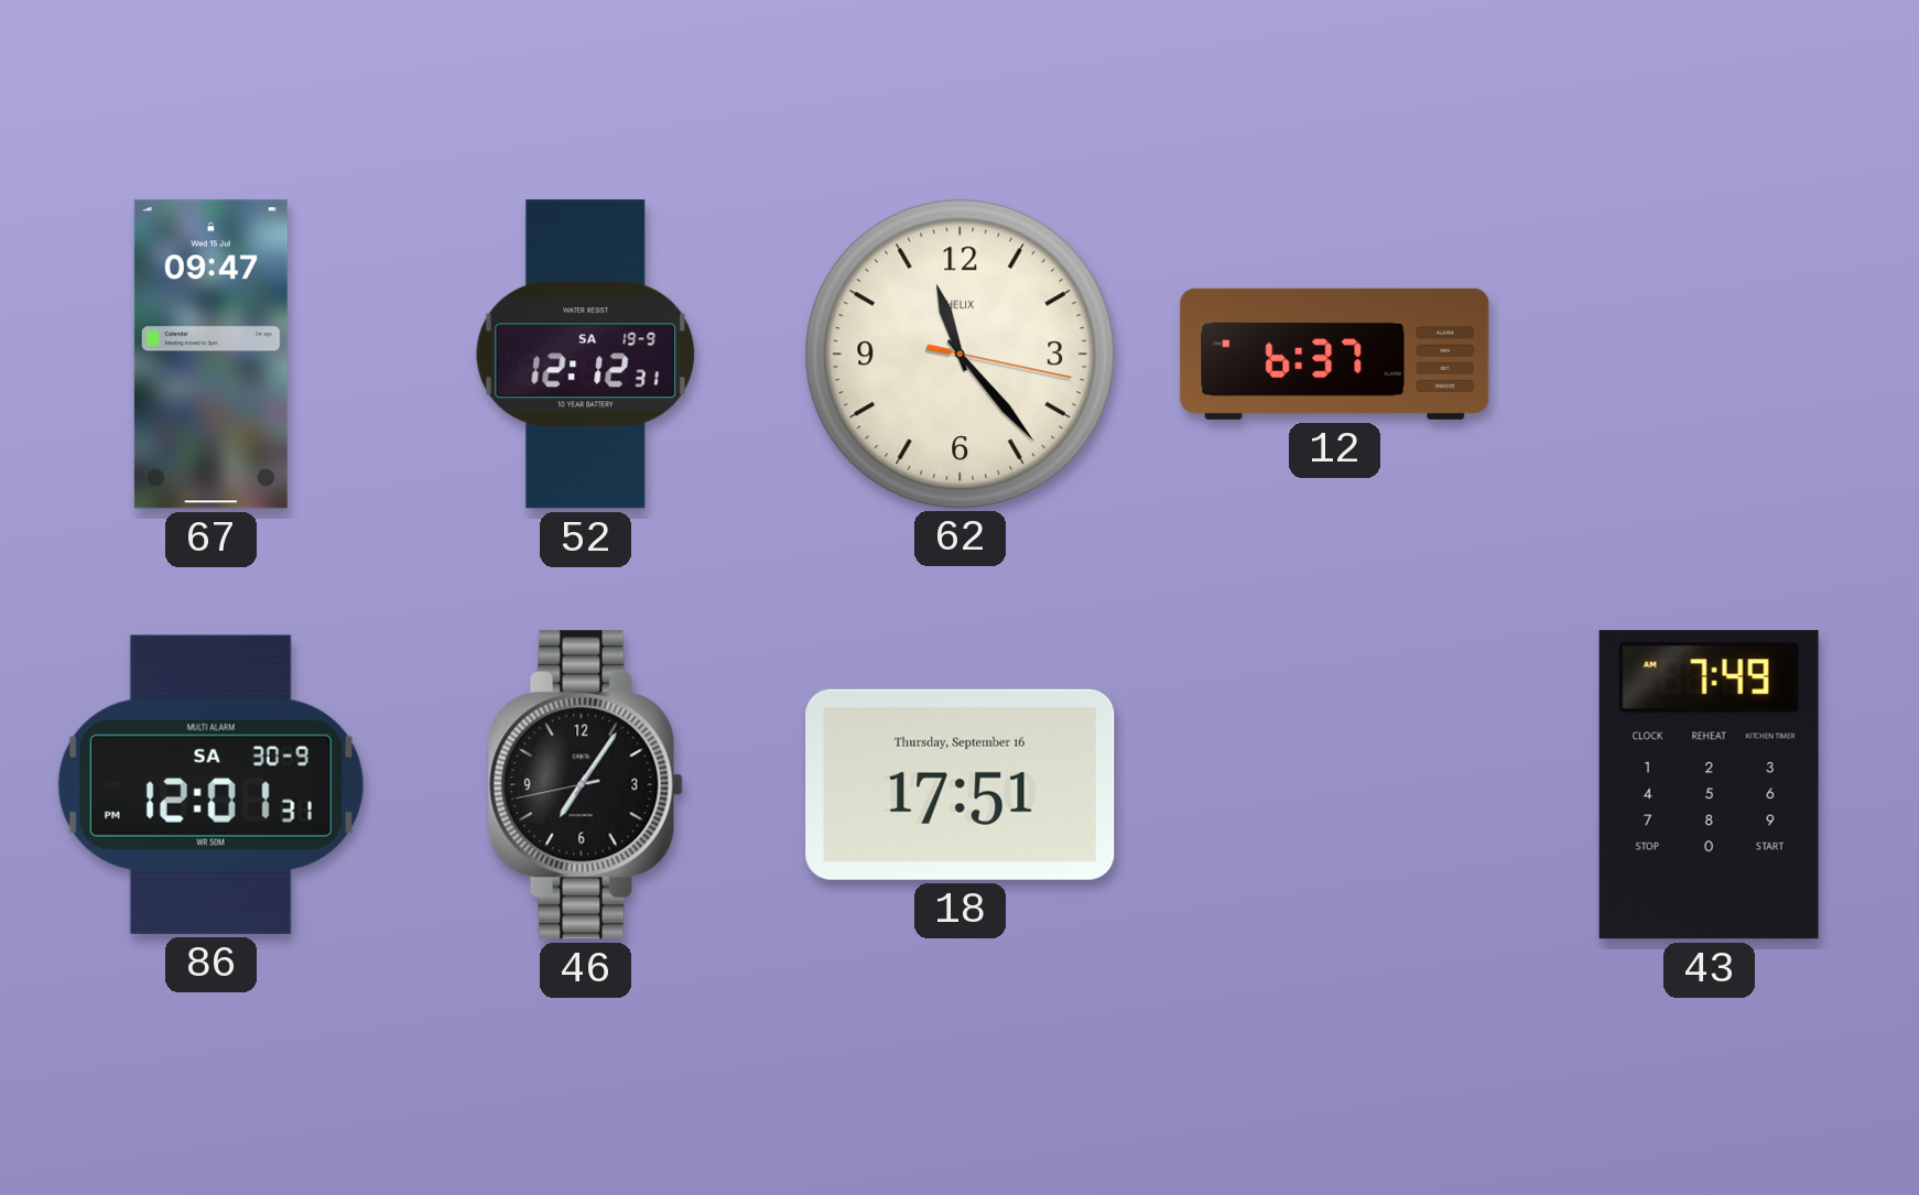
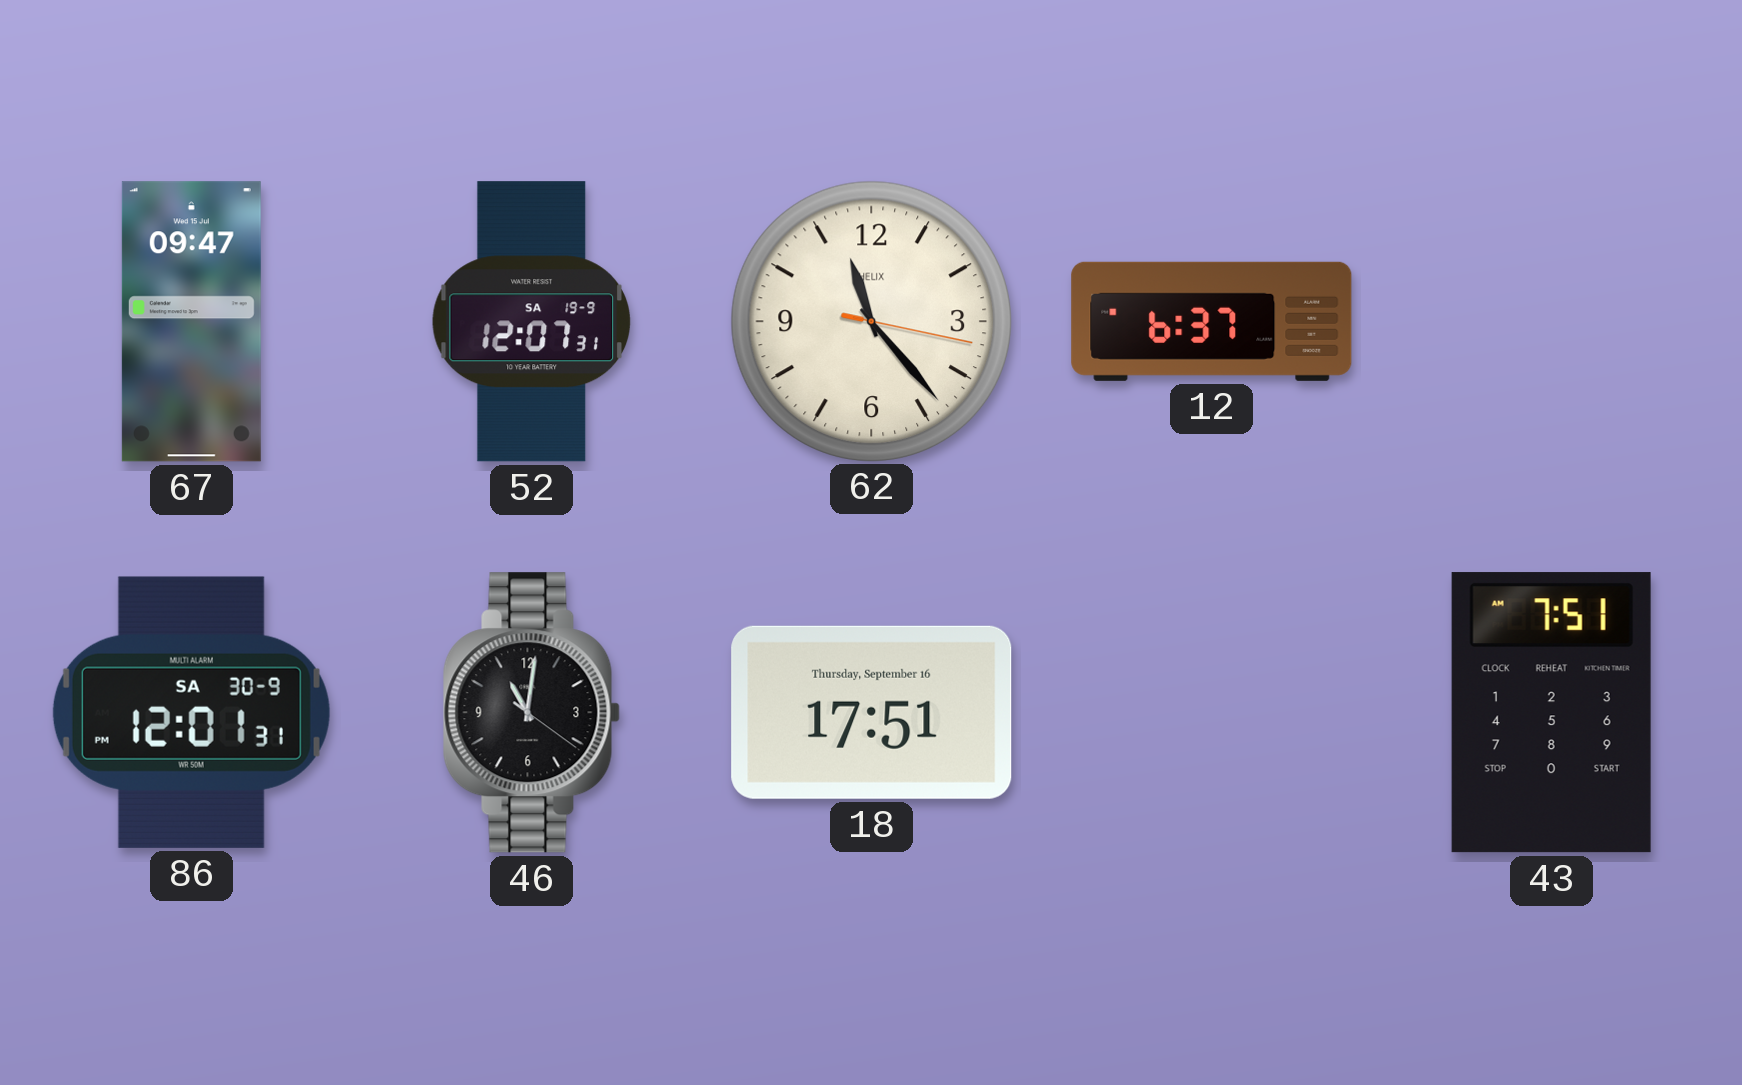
52: 12:12 -> 12:07 (531, 322)
46: 7:05 -> 11:01 (531, 713)
43: 7:49 -> 7:51 (1551, 713)
